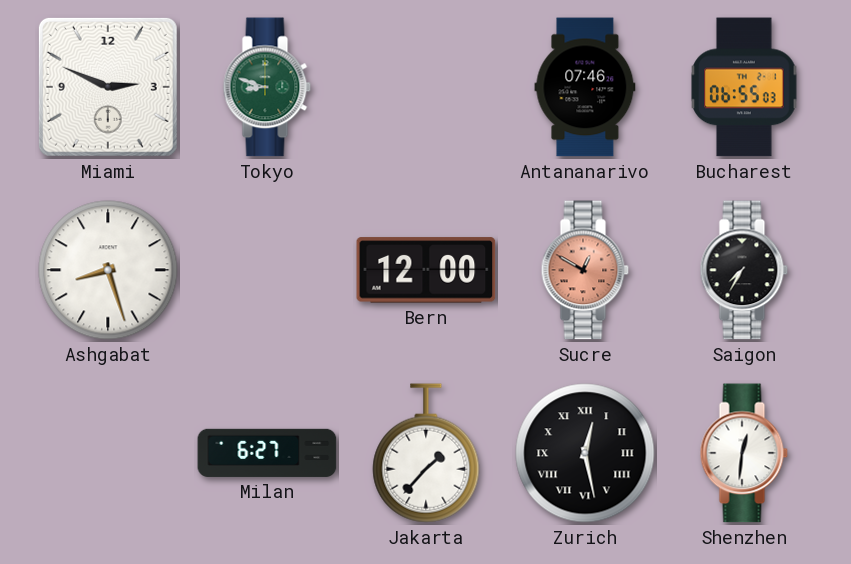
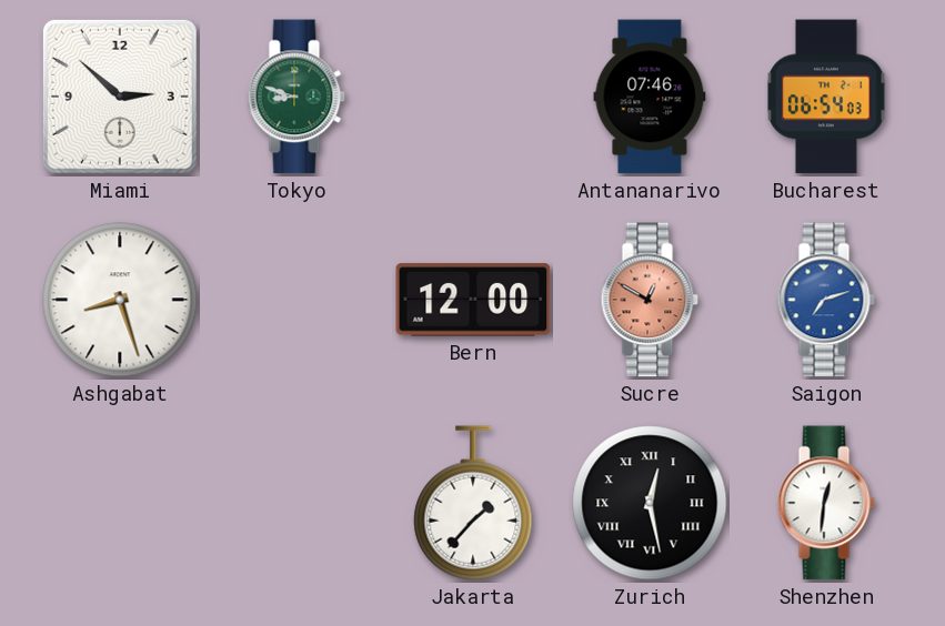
Miami: 2:49 -> 2:52 (120, 97)
Bucharest: 06:55 -> 06:54 (826, 97)
Saigon: 7:35 -> 7:12 (826, 300)
Saigon dial: black -> blue (826, 300)
Milan: 6:27 -> none (267, 453)
